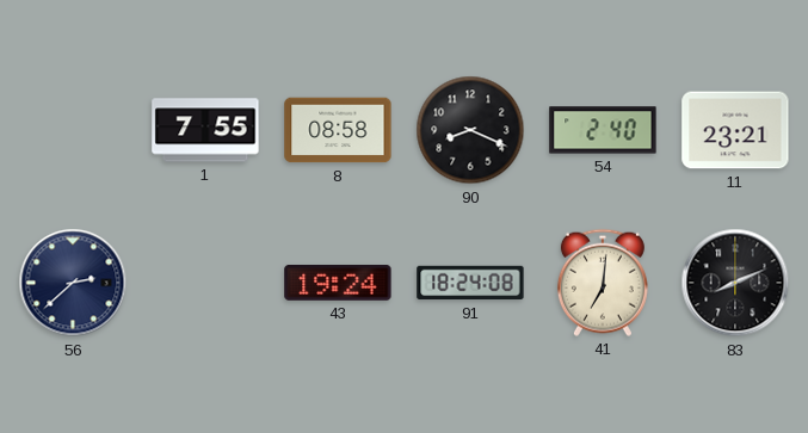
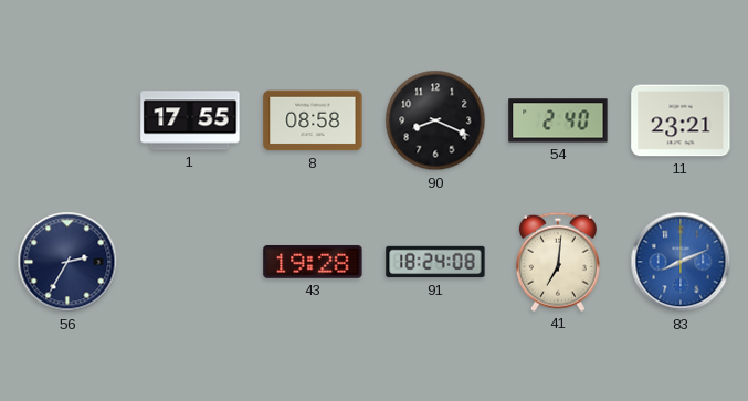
1: 7:55 -> 17:55 (190, 120)
56: 2:38 -> 2:35 (67, 262)
43: 19:24 -> 19:28 (313, 262)
83 dial: black -> blue (681, 262)
